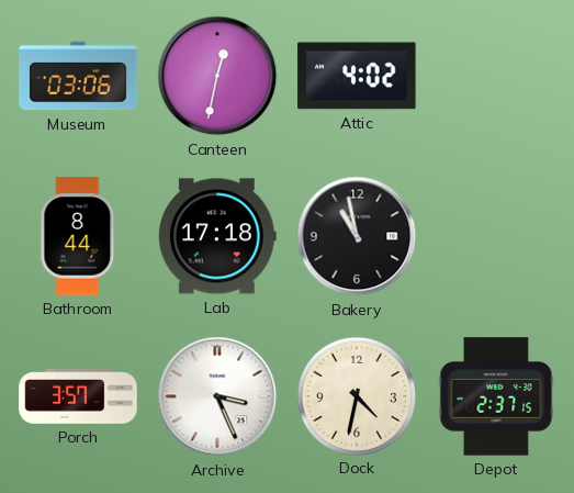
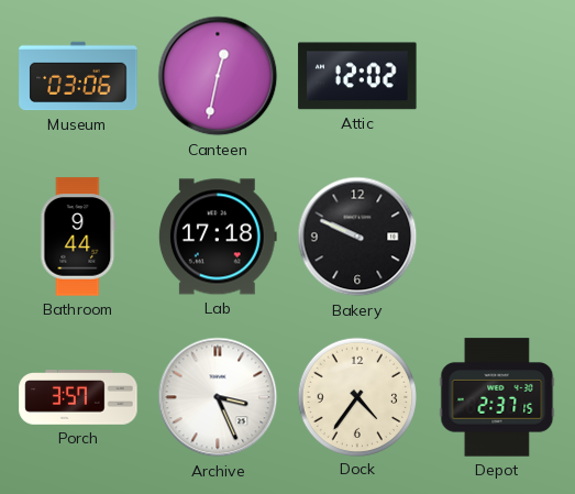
Attic: 4:02 -> 12:02 (357, 76)
Bathroom: 8:44 -> 9:44 (78, 237)
Bakery: 10:58 -> 9:49 (357, 237)
Dock: 4:32 -> 4:36 (356, 396)
